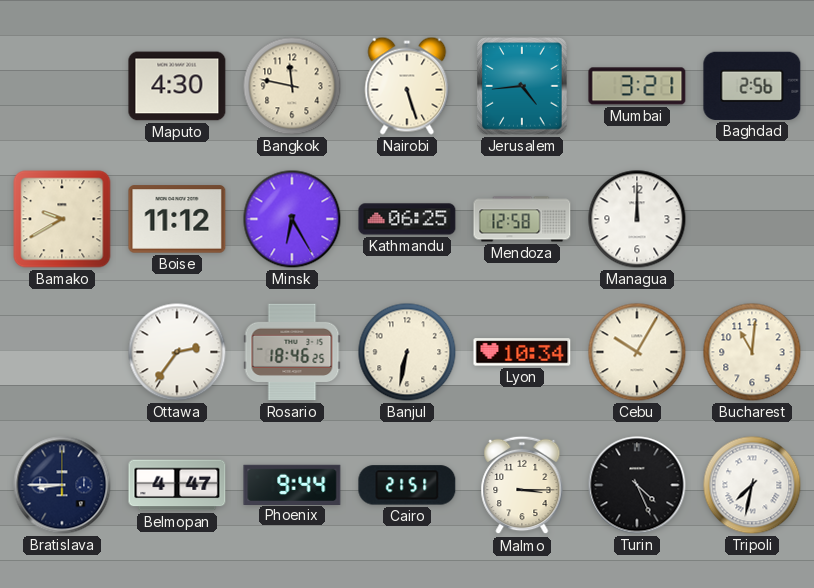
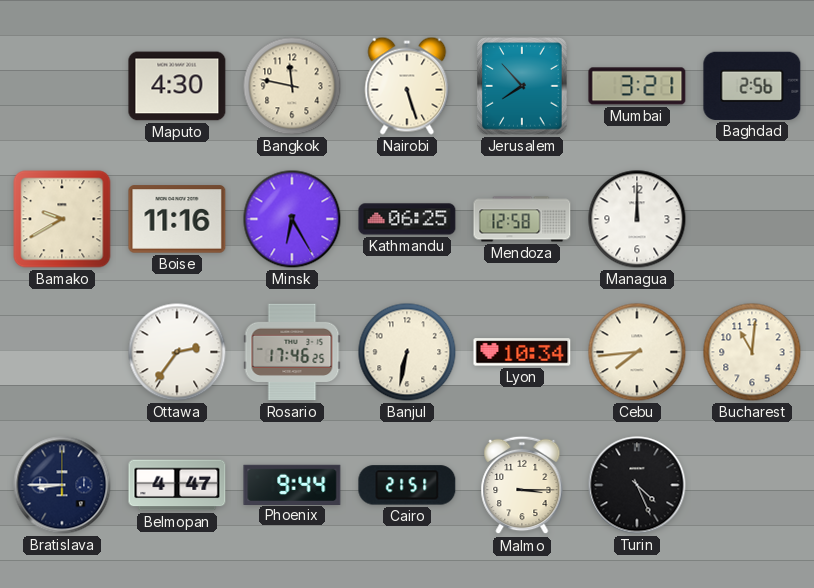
Jerusalem: 4:44 -> 7:53 (522, 86)
Boise: 11:12 -> 11:16 (177, 219)
Rosario: 18:46 -> 17:46 (292, 352)
Cebu: 10:05 -> 7:44 (637, 352)
Tripoli: 7:32 -> none (752, 485)
